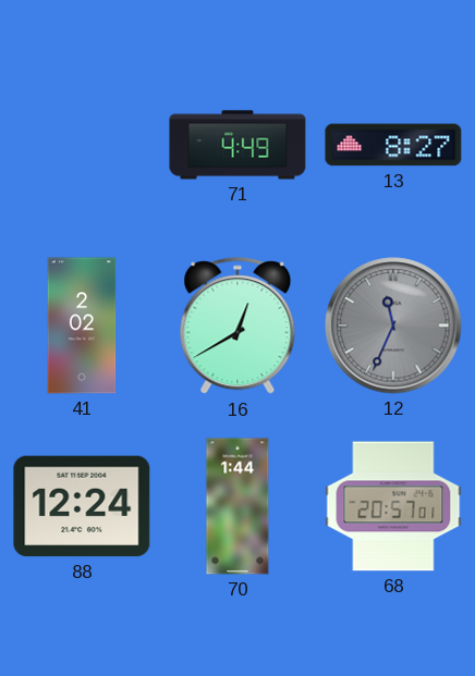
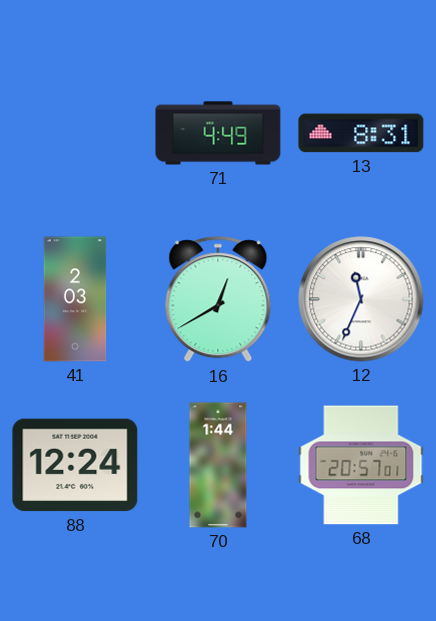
13: 8:27 -> 8:31 (361, 133)
41: 2:02 -> 2:03 (75, 299)
12 dial: grey -> white (361, 299)
